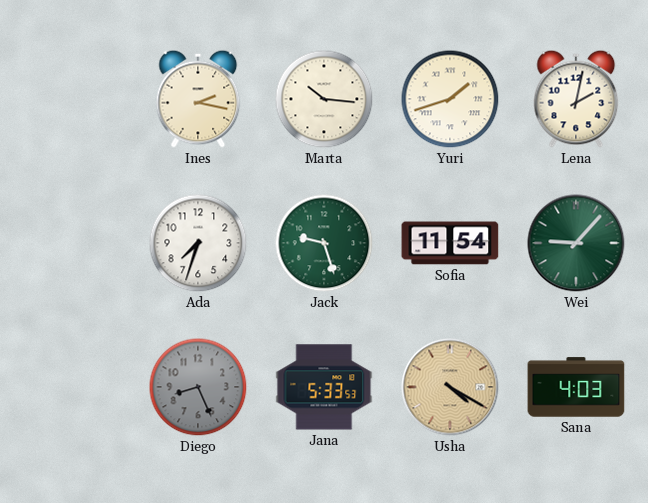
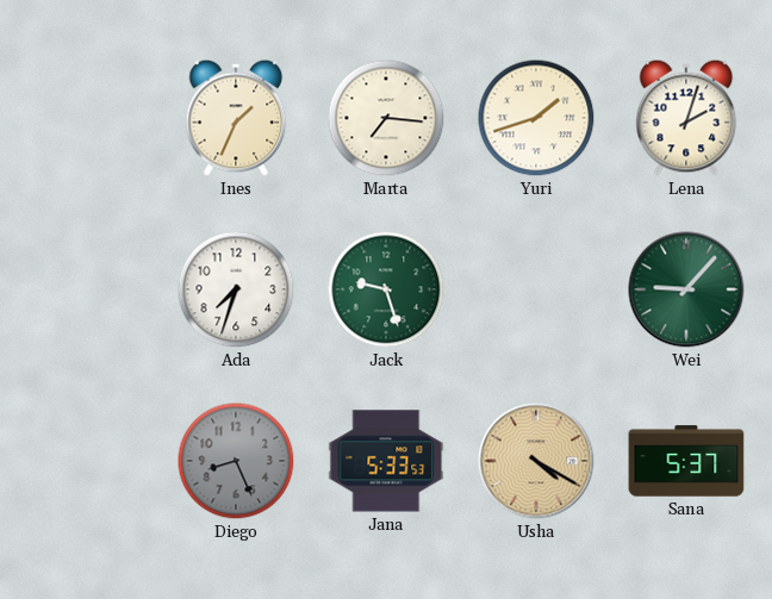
Ines: 2:17 -> 1:34 (236, 118)
Marta: 10:16 -> 7:16 (386, 118)
Lena: 2:02 -> 2:03 (686, 118)
Sofia: 11:54 -> none (450, 243)
Sana: 4:03 -> 5:37 (686, 461)
